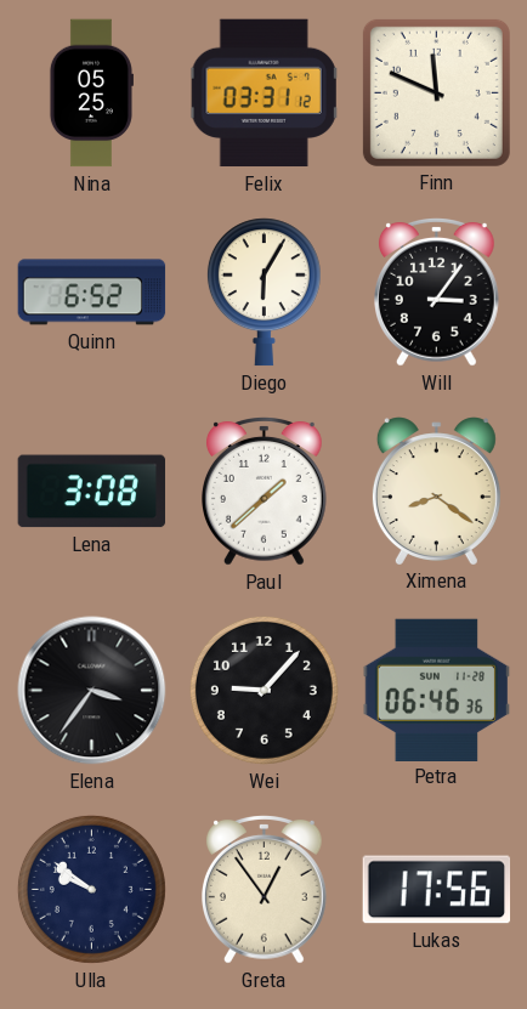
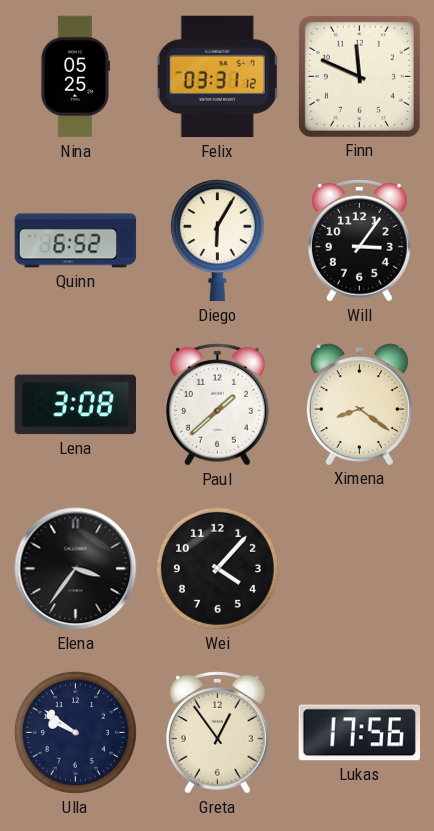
Wei: 9:07 -> 4:07 (217, 568)
Petra: 06:46 -> none (437, 690)
